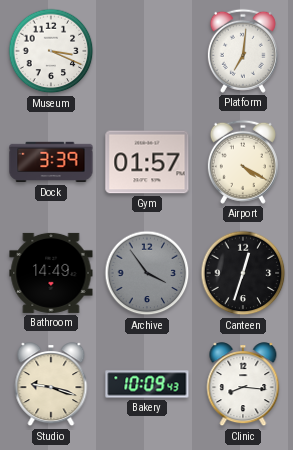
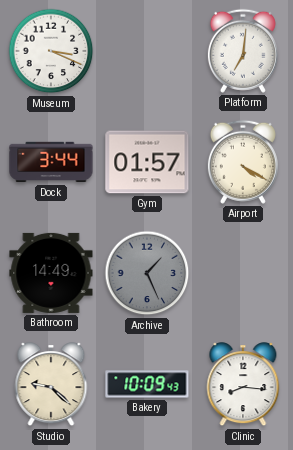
Dock: 3:39 -> 3:44 (51, 162)
Archive: 3:54 -> 1:26 (147, 273)
Canteen: 12:33 -> none (243, 273)
Studio: 9:18 -> 9:22 (51, 385)
